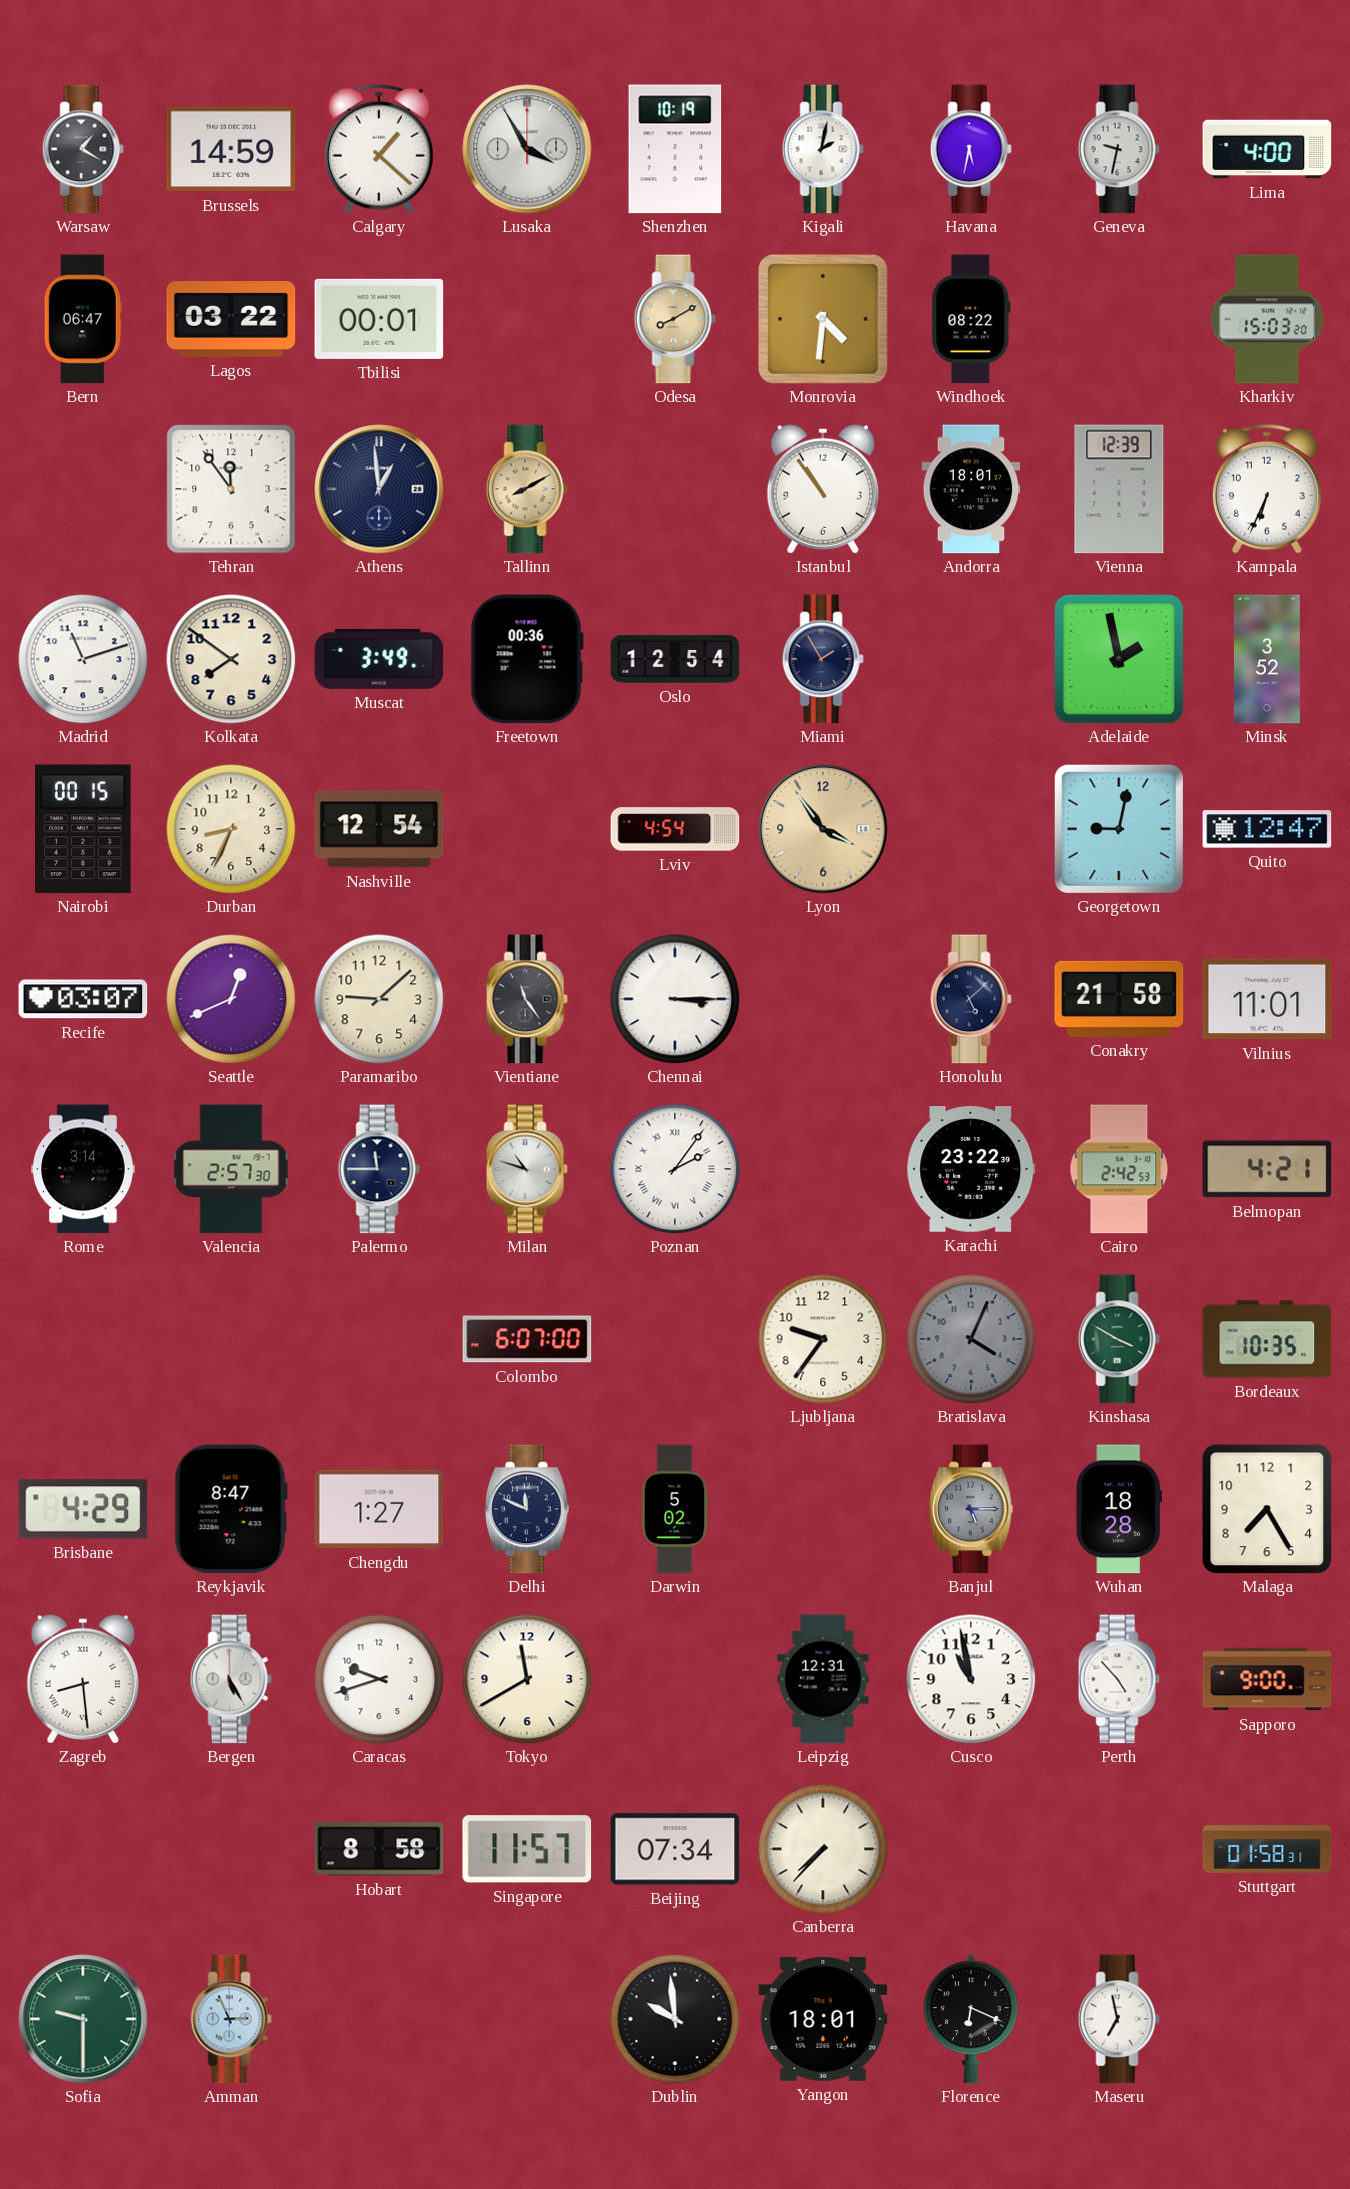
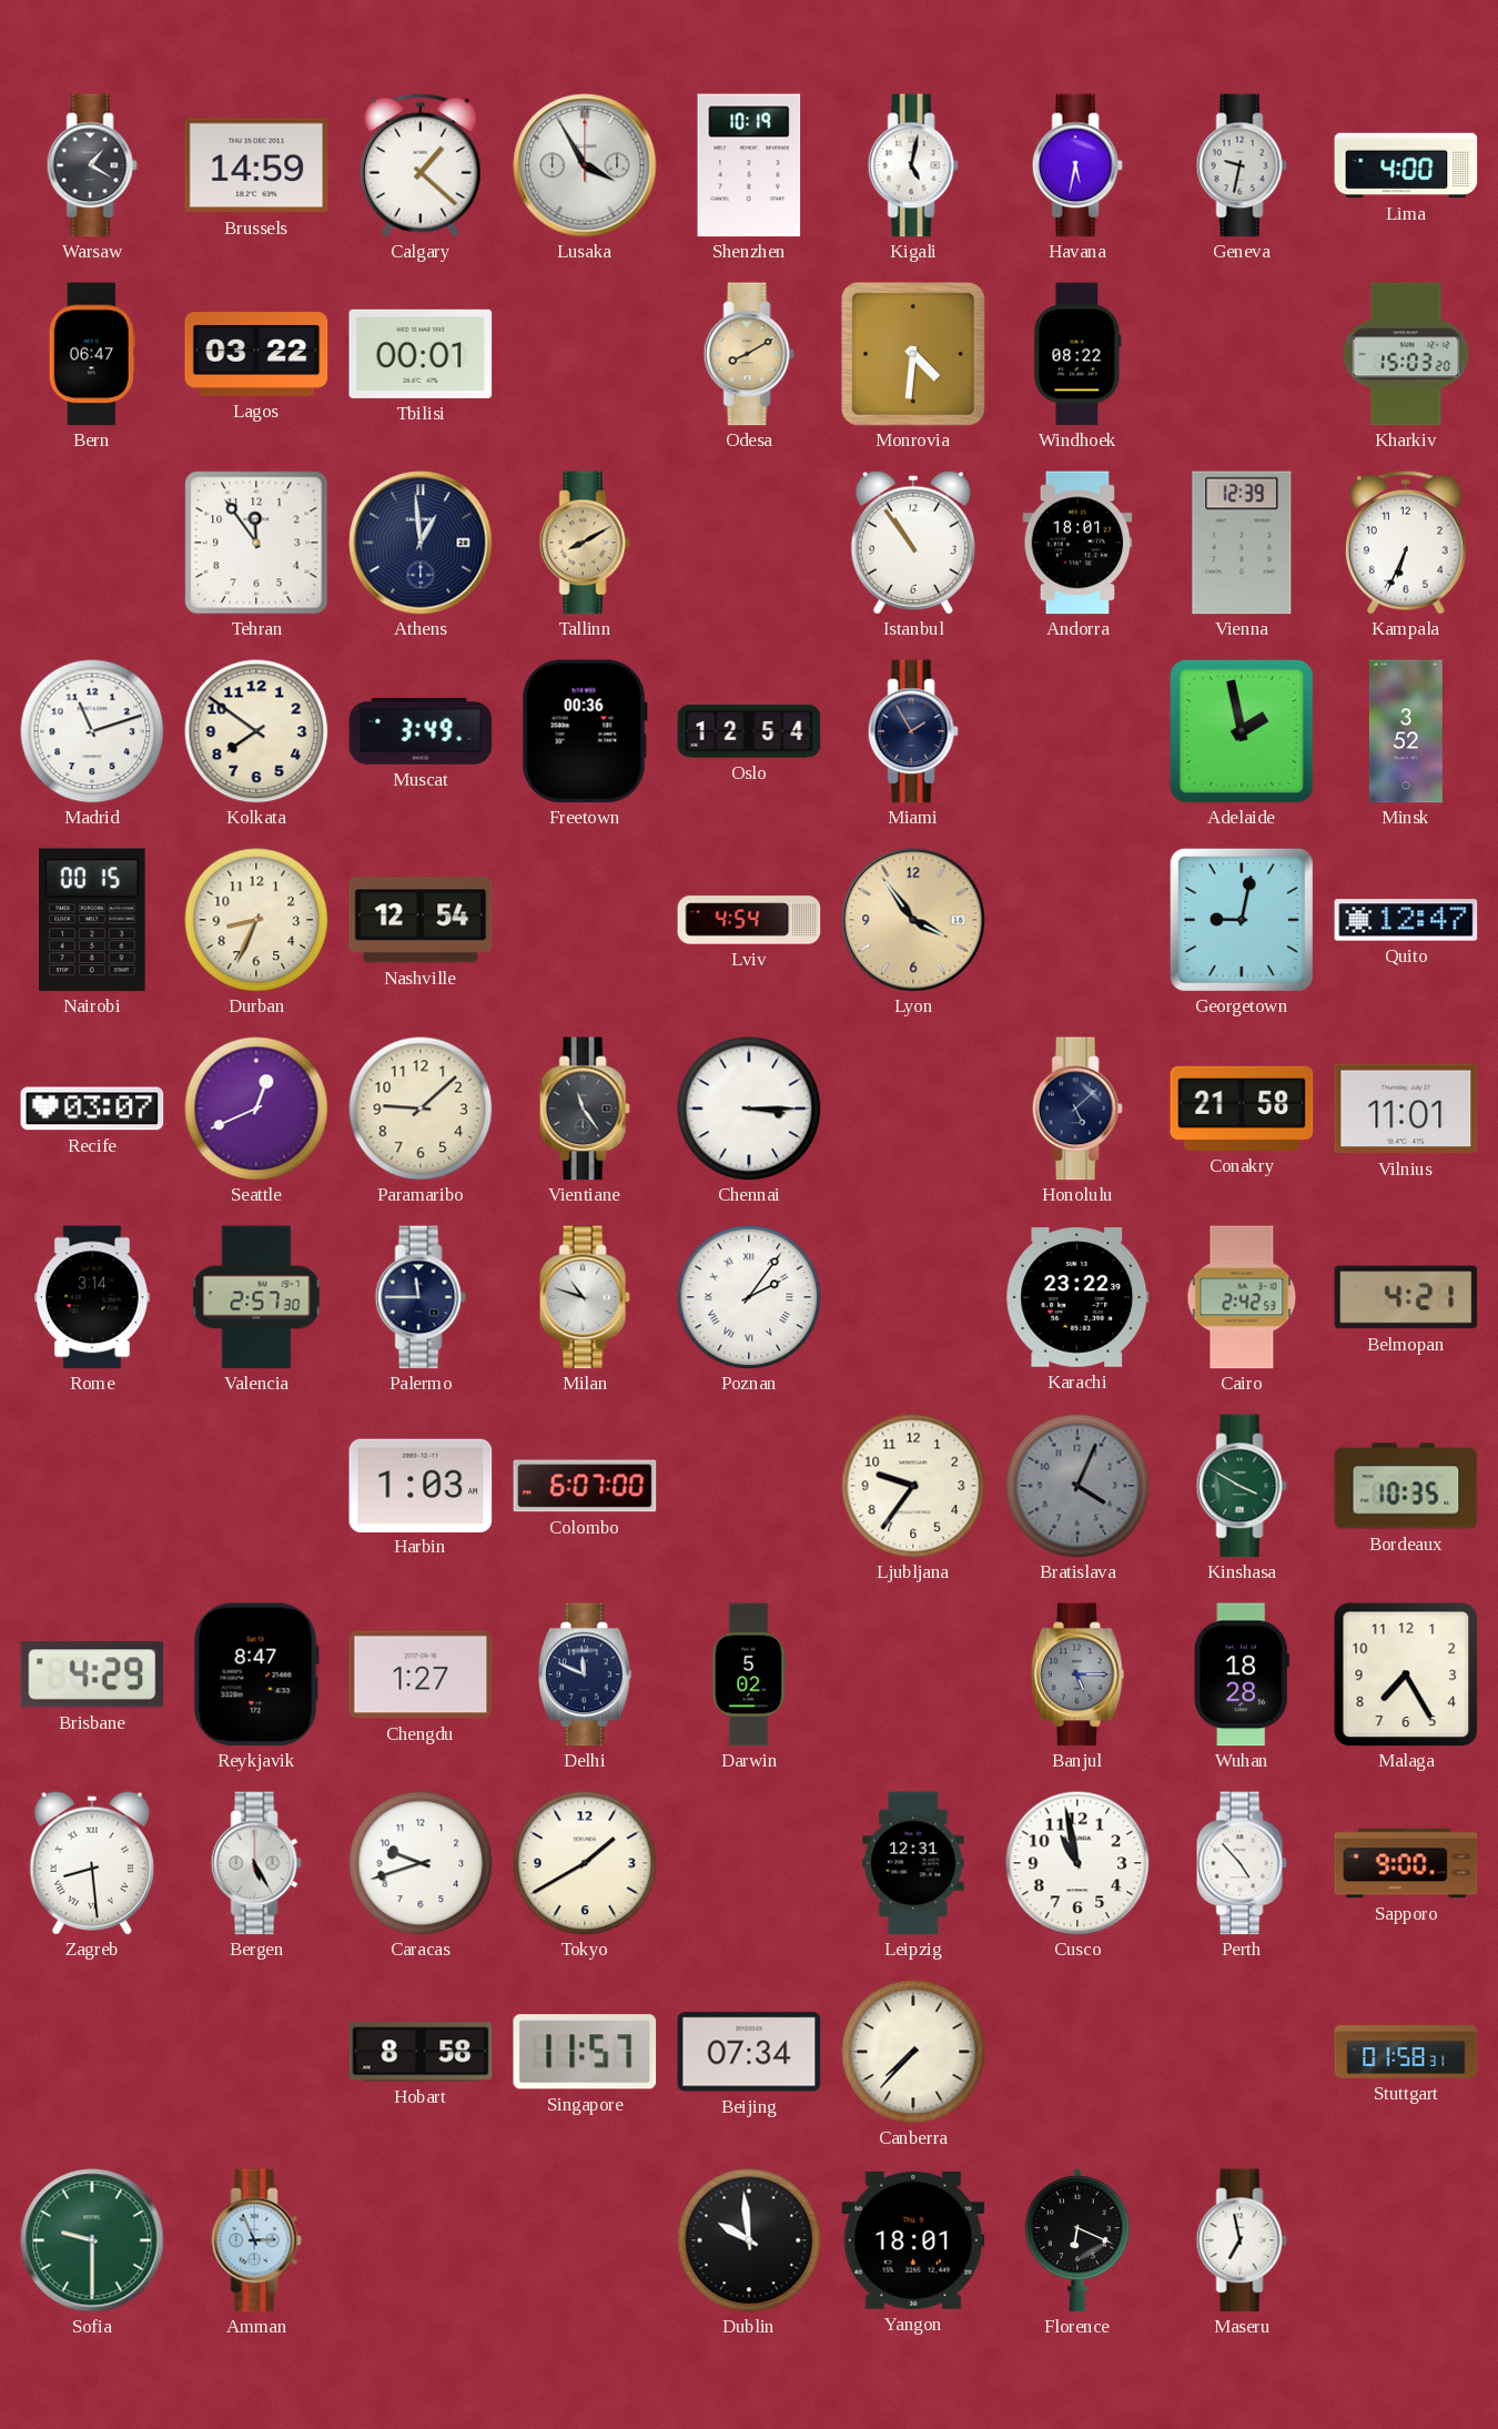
Kigali: 2:02 -> 5:02 (913, 165)
Harbin: none -> 1:03 (421, 1485)
Tokyo: 11:40 -> 1:40 (585, 1863)
